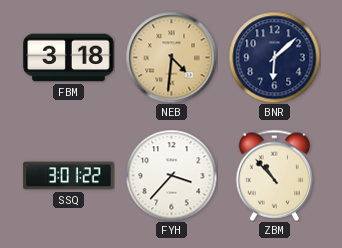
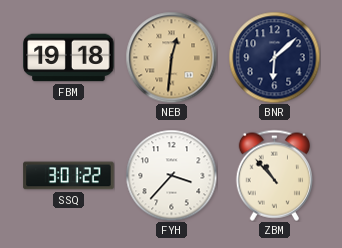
FBM: 3:18 -> 19:18 (69, 58)
NEB: 4:31 -> 12:31 (171, 57)
